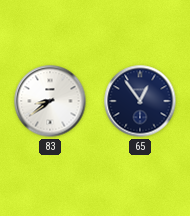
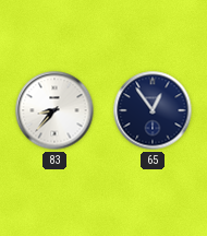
83: 8:39 -> 8:37 (54, 110)
